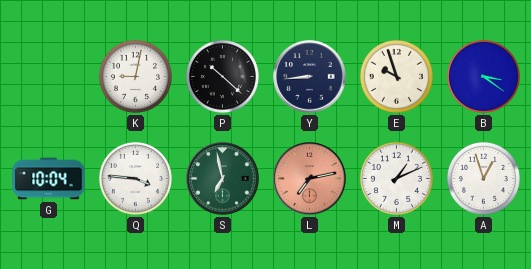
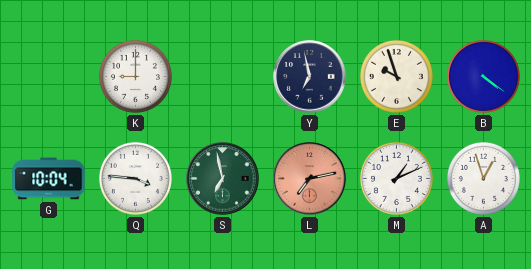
K: 9:02 -> 9:00 (135, 76)
P: 10:22 -> none (222, 76)
Y: 8:44 -> 6:58 (310, 77)
B: 3:21 -> 4:21 (483, 76)
